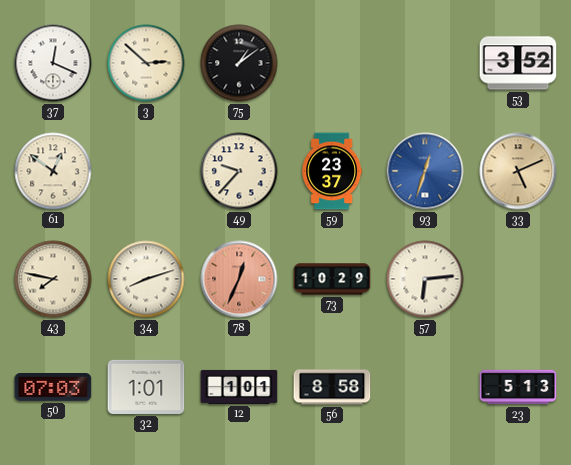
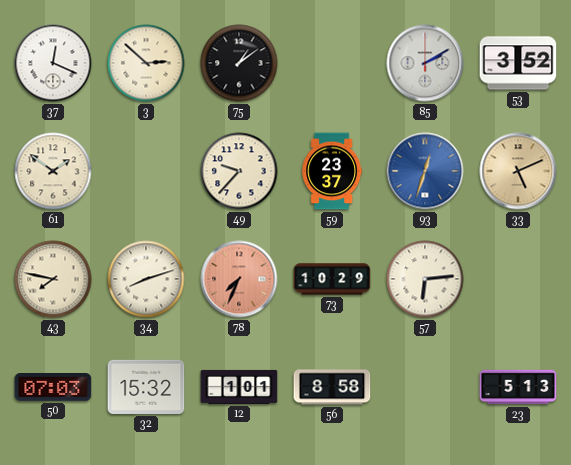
85: none -> 2:10 (425, 63)
61: 12:51 -> 1:51 (53, 171)
78: 12:34 -> 7:34 (239, 279)
32: 1:01 -> 15:32 (146, 387)
